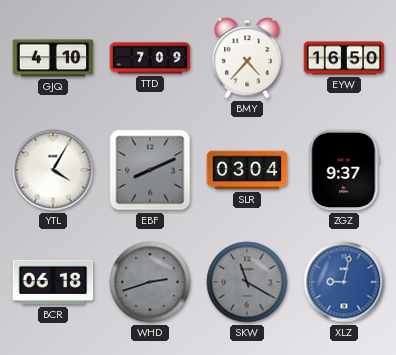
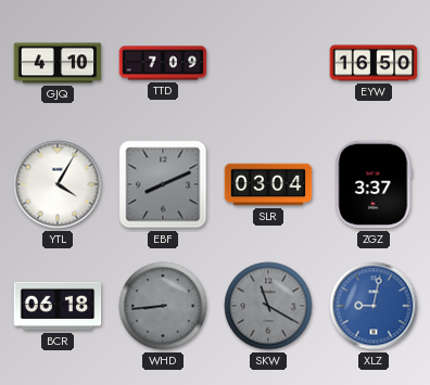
BMY: 4:37 -> none (247, 58)
ZGZ: 9:37 -> 3:37 (374, 184)
WHD: 2:42 -> 8:44 (163, 306)
